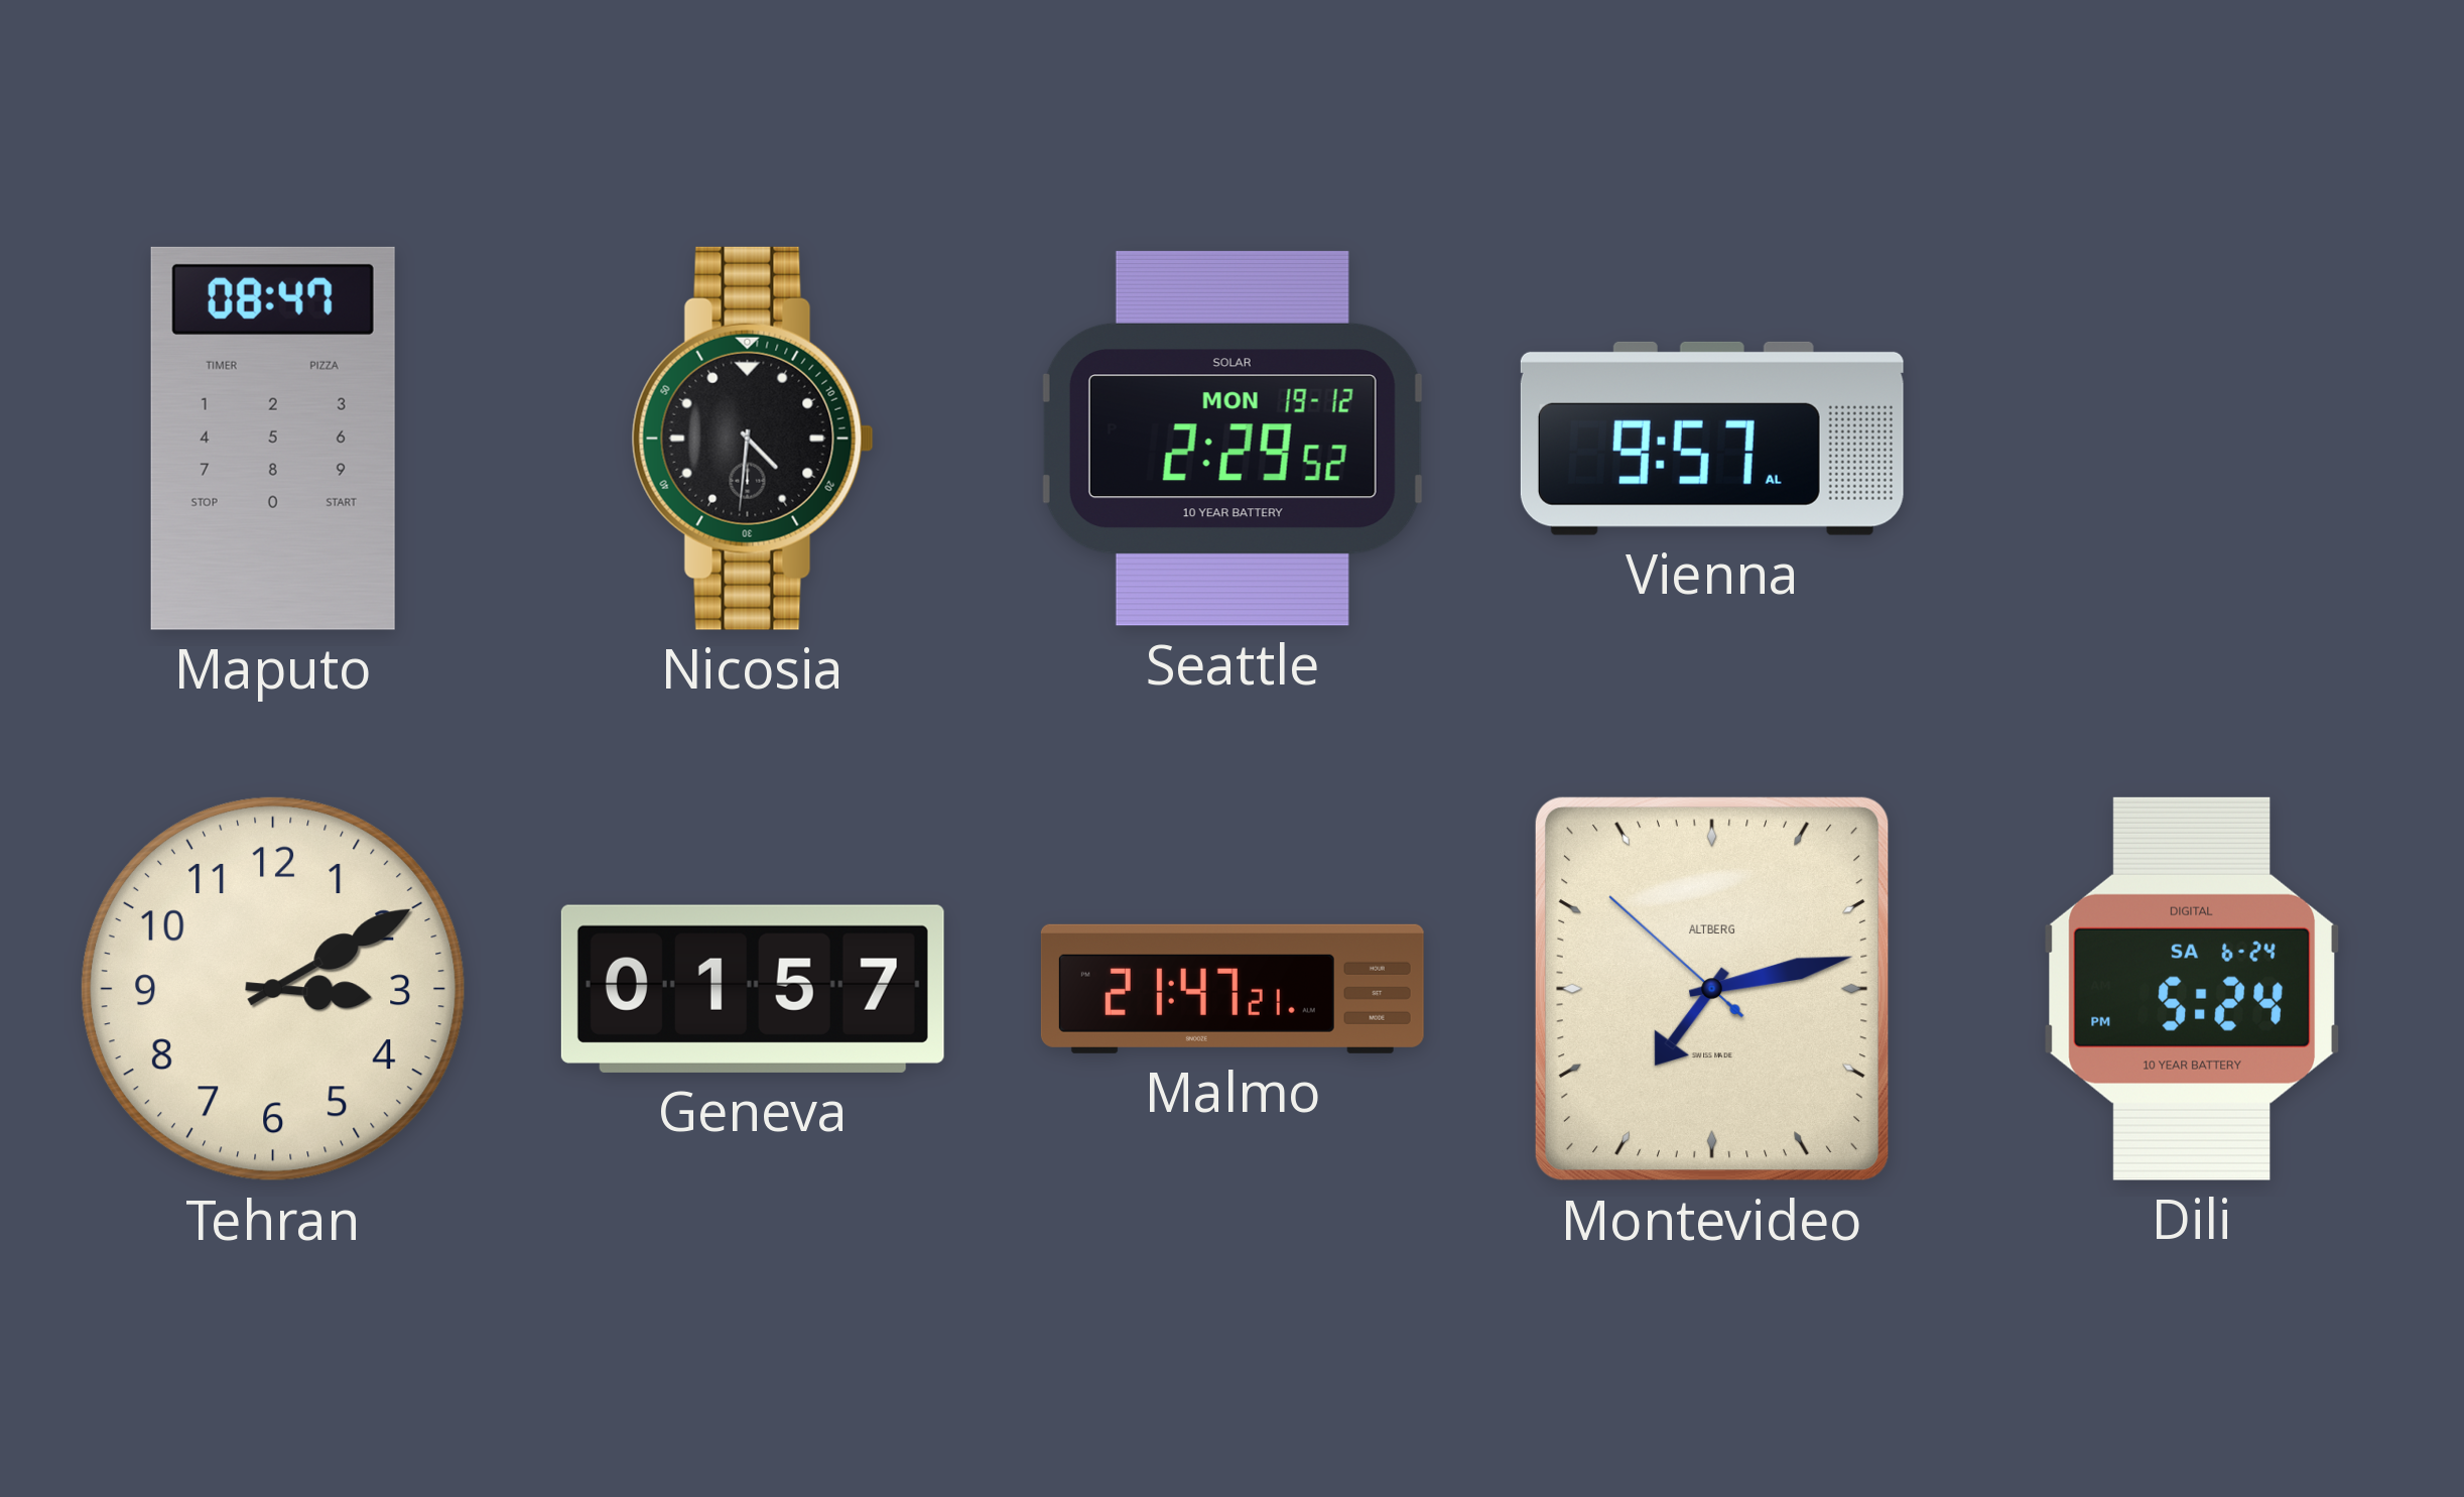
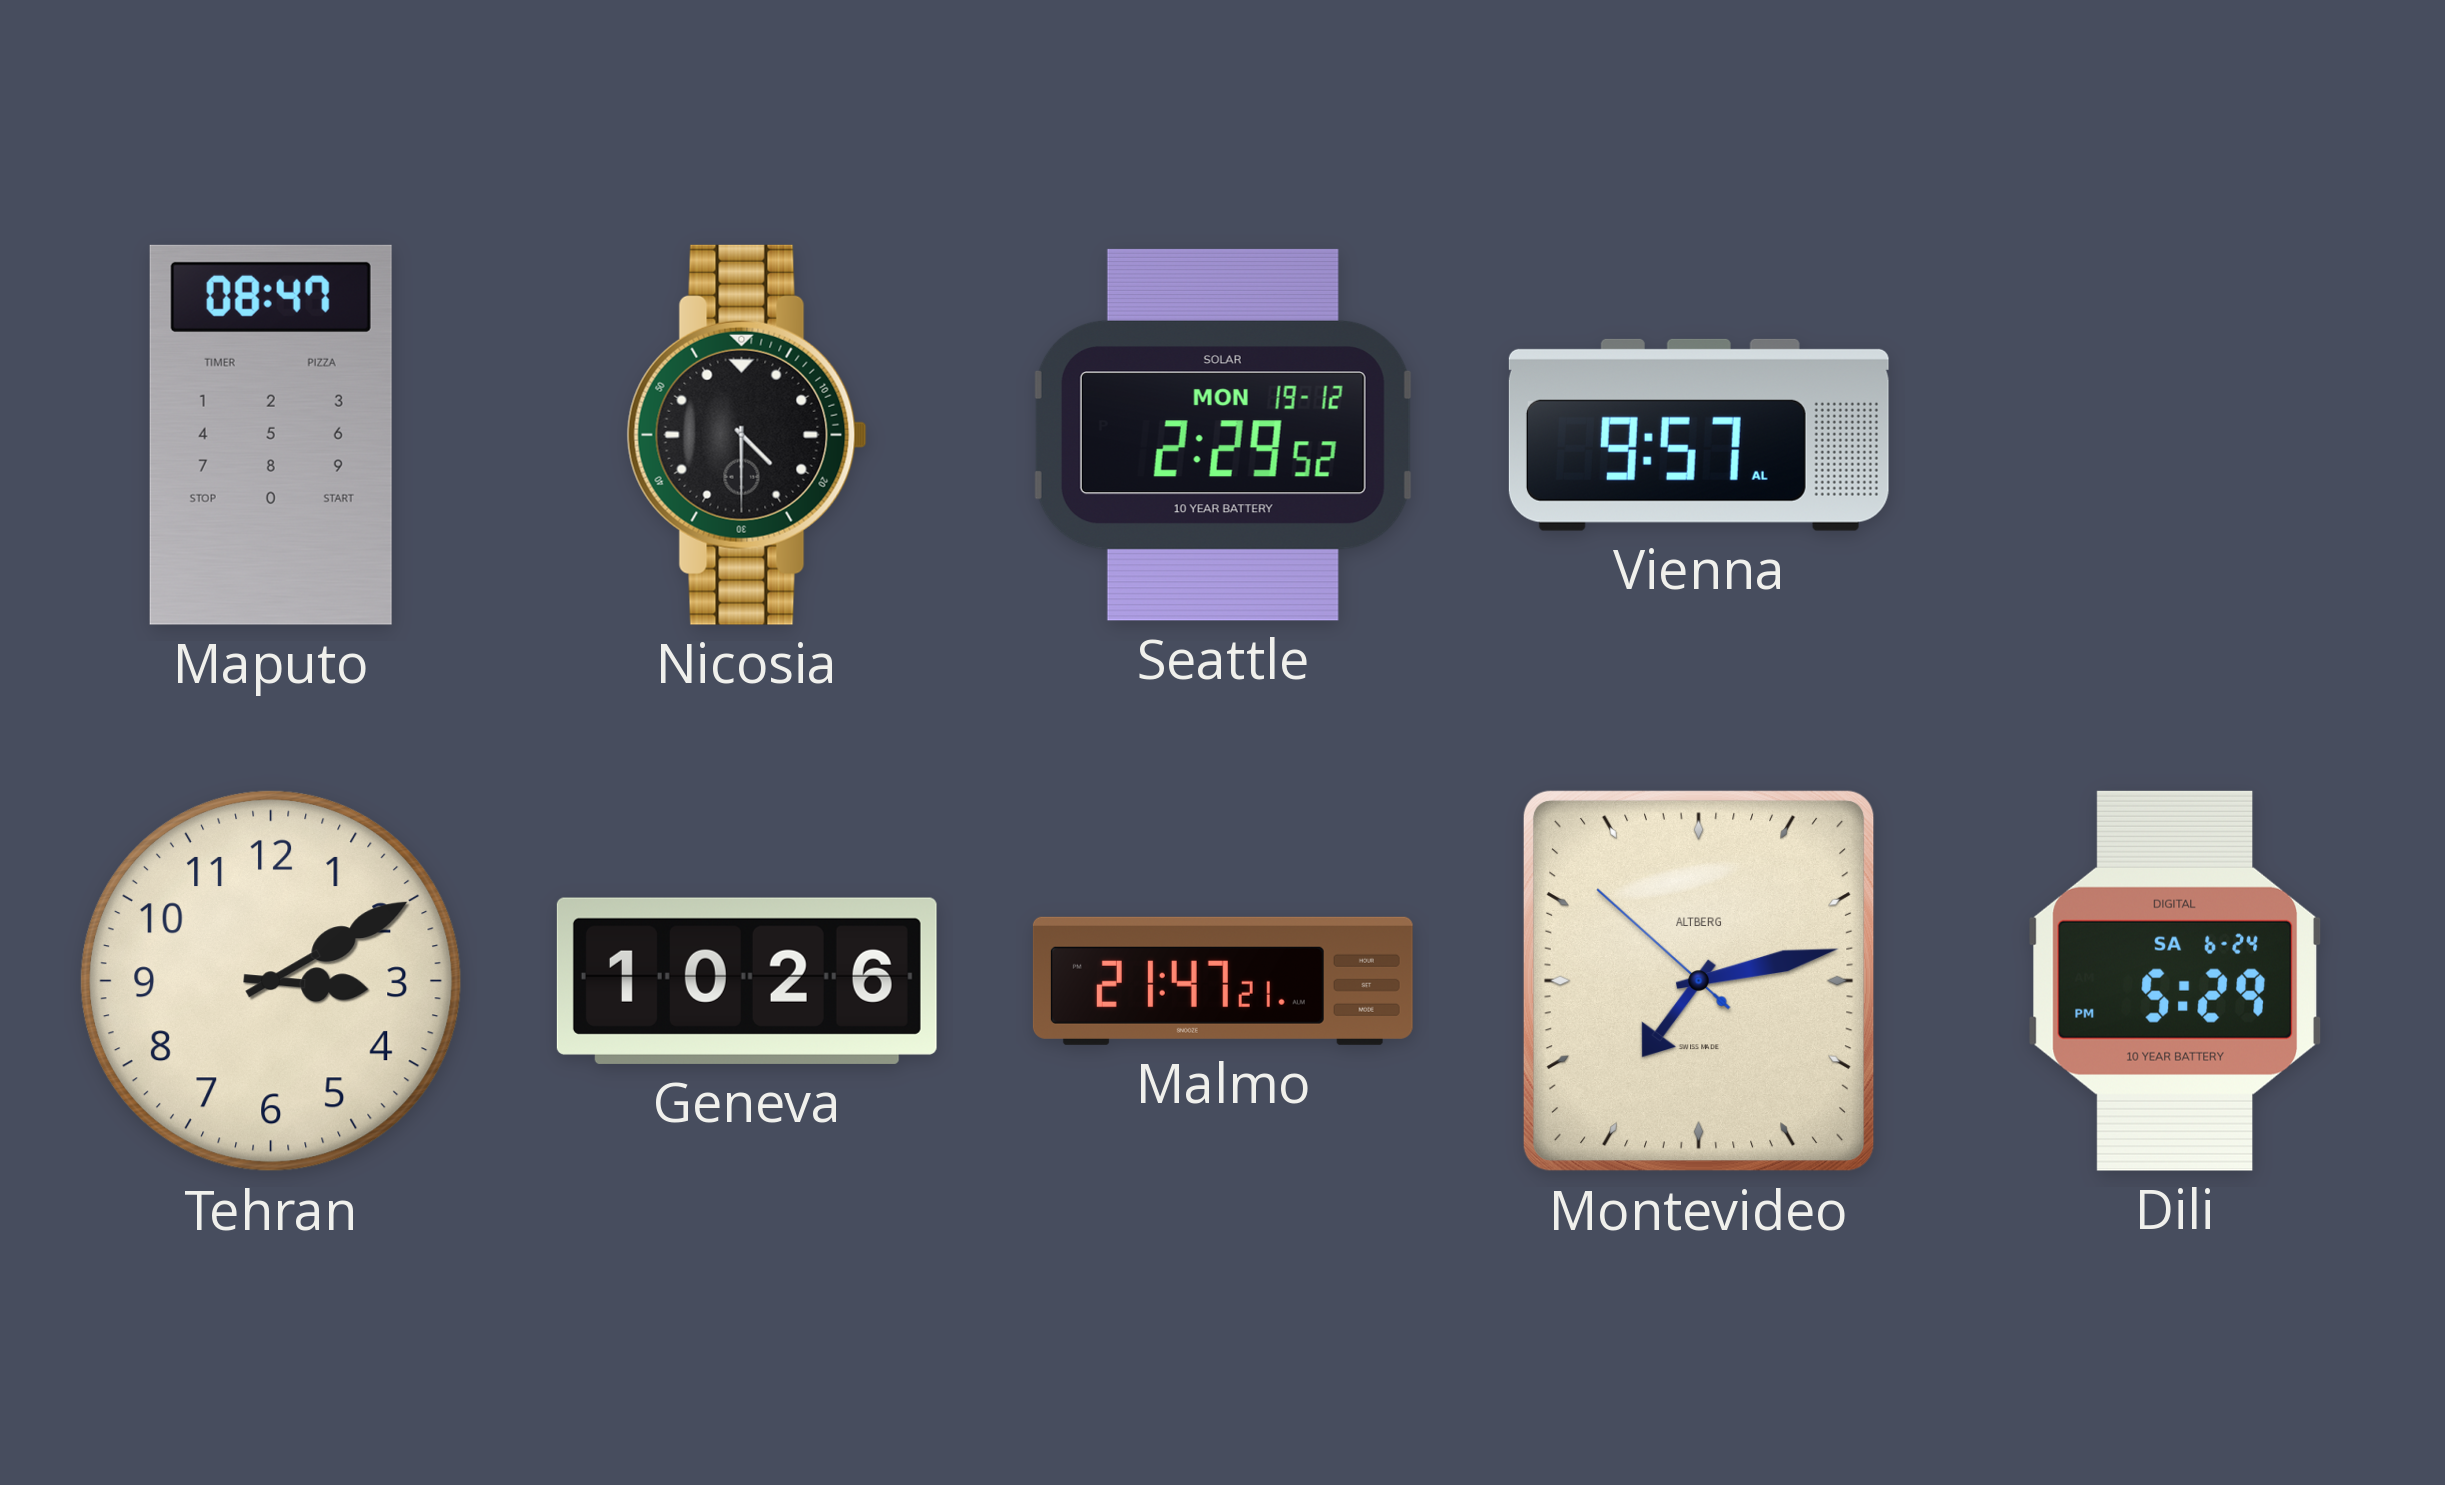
Nicosia: 4:31 -> 4:30 (747, 435)
Geneva: 01:57 -> 10:26 (747, 981)
Dili: 5:24 -> 5:29 (2174, 981)
